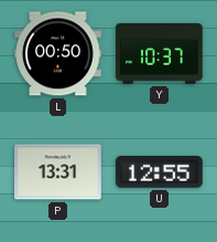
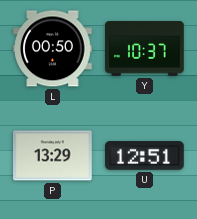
P: 13:31 -> 13:29 (53, 156)
U: 12:55 -> 12:51 (145, 156)
